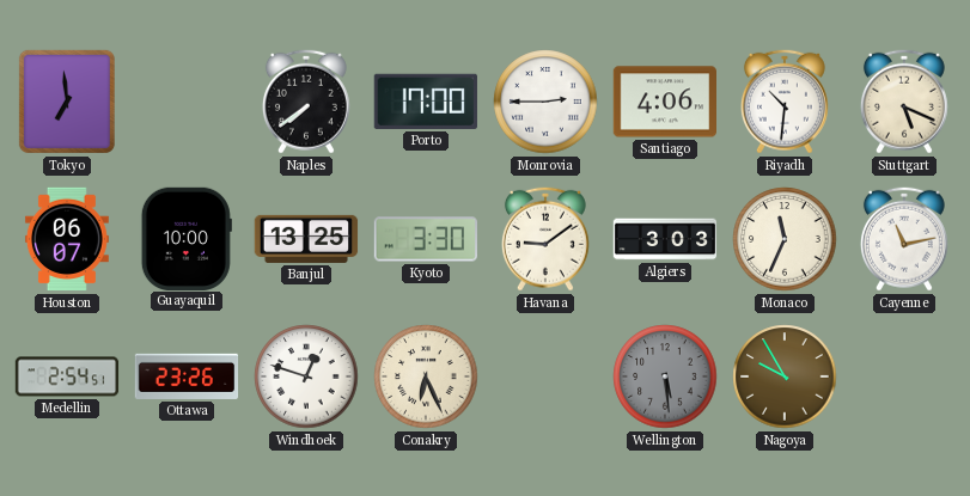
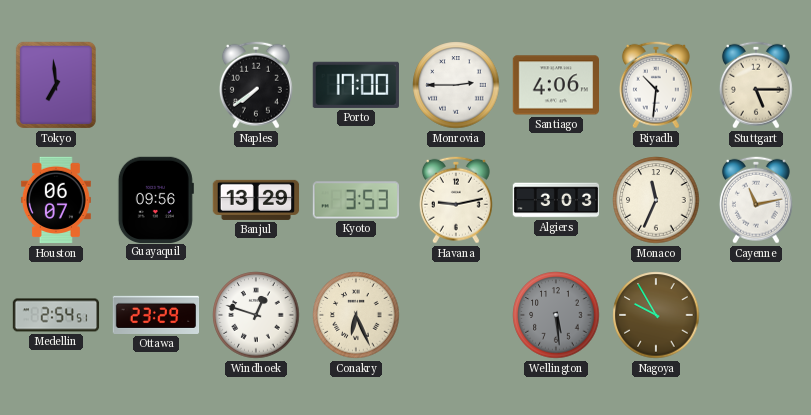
Stuttgart: 5:19 -> 5:15 (756, 85)
Guayaquil: 10:00 -> 09:56 (156, 199)
Banjul: 13:25 -> 13:29 (256, 200)
Kyoto: 3:30 -> 3:53 (355, 200)
Havana: 9:09 -> 9:13 (456, 200)
Ottawa: 23:26 -> 23:29 (156, 315)
